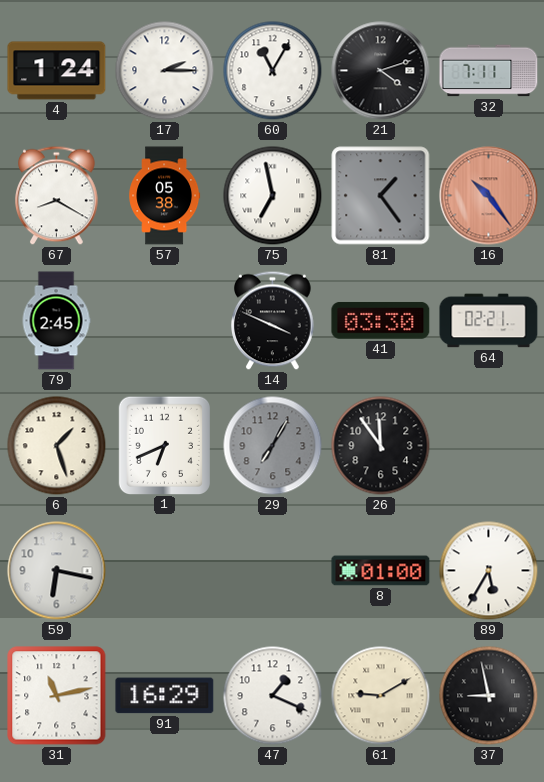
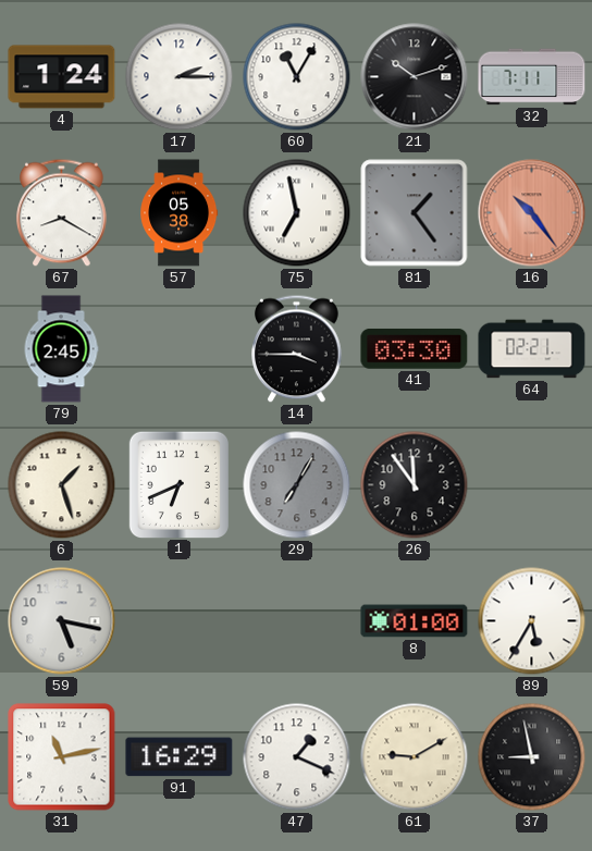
21: 4:12 -> 10:12 (415, 77)
14: 3:49 -> 3:45 (297, 349)
59: 6:17 -> 5:17 (62, 621)
